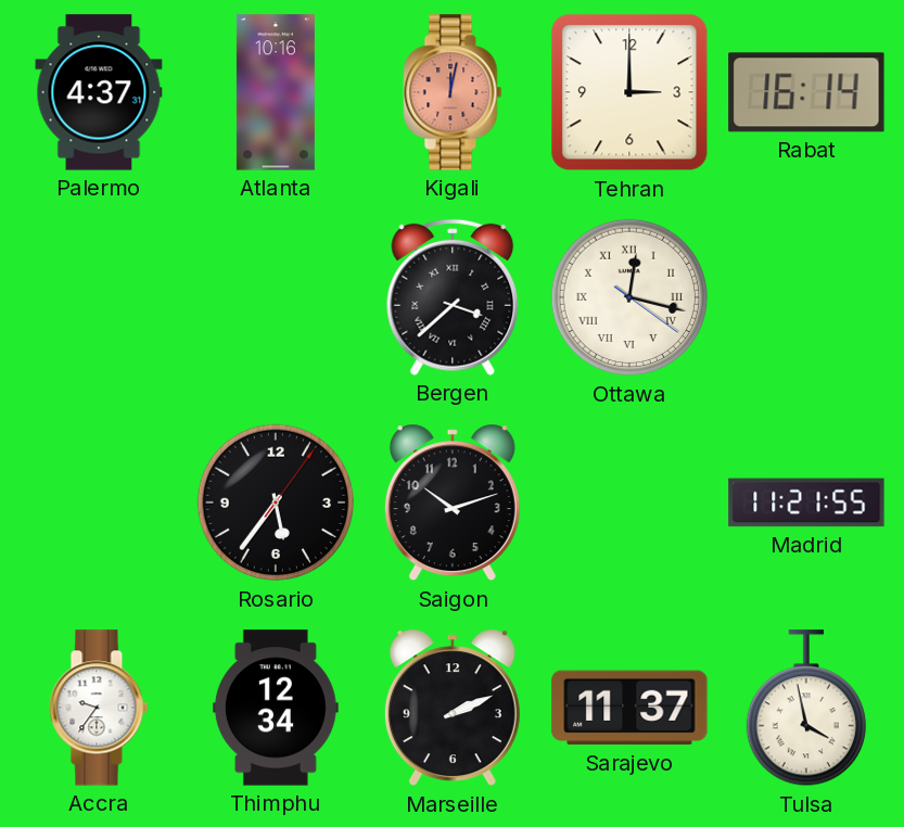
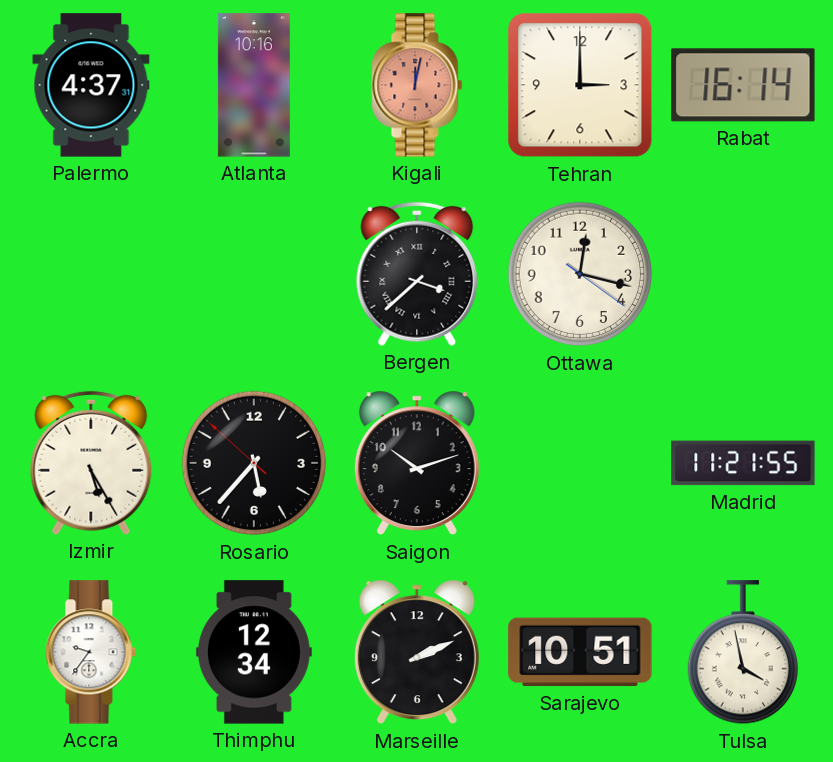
Ottawa numerals: Roman -> Arabic (580, 274)
Izmir: none -> 5:25 (91, 463)
Rosario: 5:36:06 -> 5:36:52 (254, 463)
Sarajevo: 11:37 -> 10:51 (580, 652)
